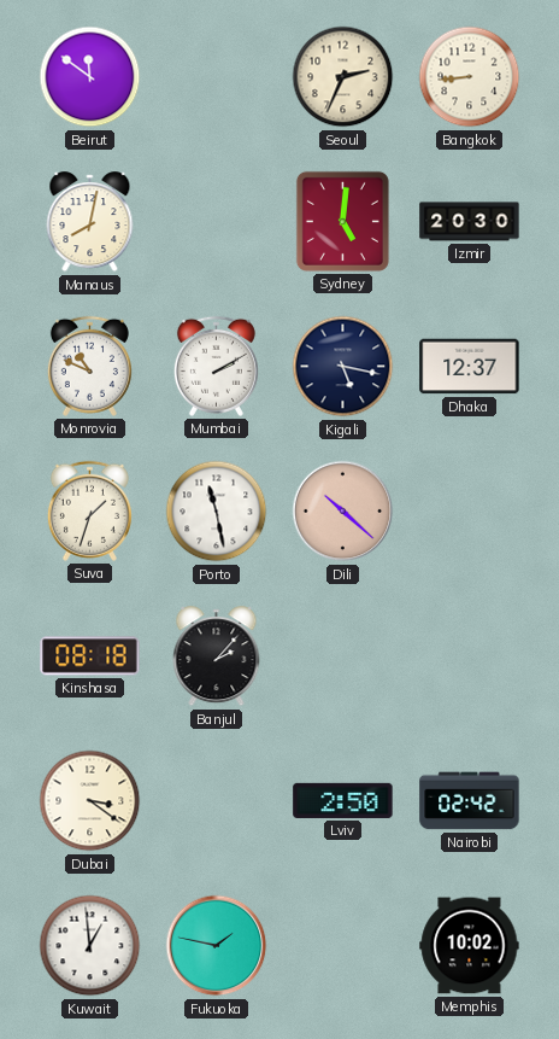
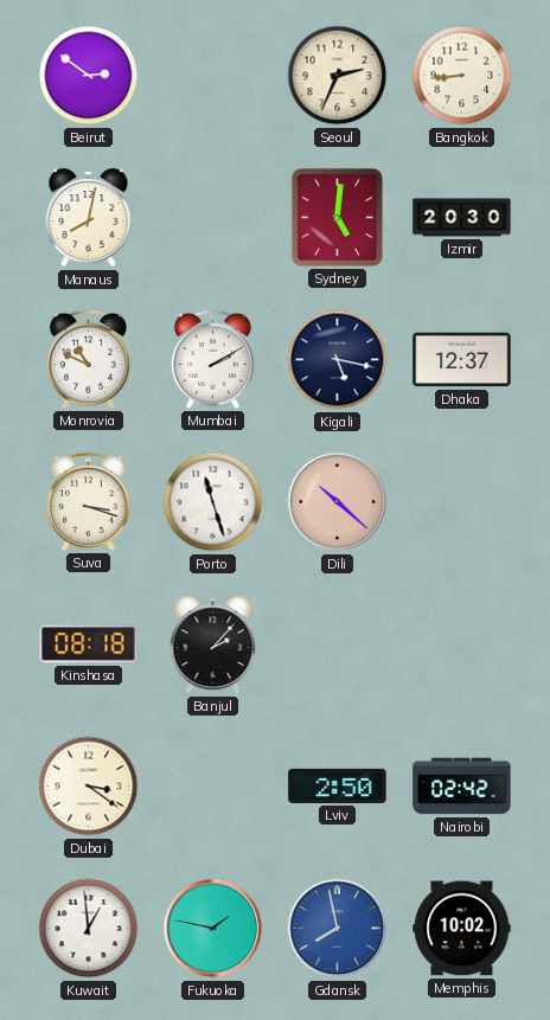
Beirut: 11:51 -> 2:51 (89, 76)
Suva: 1:33 -> 3:18 (88, 501)
Porto: 11:28 -> 11:27 (213, 502)
Gdansk: none -> 7:58 (338, 929)
